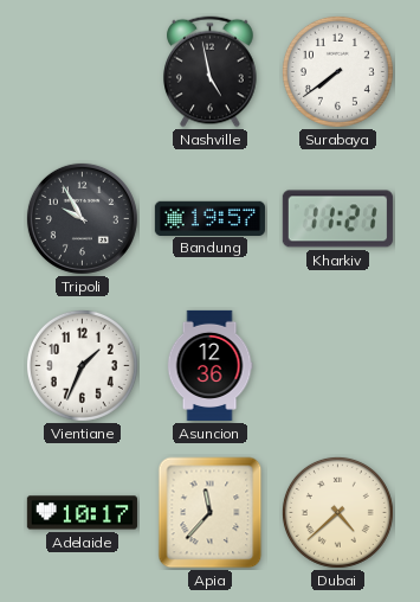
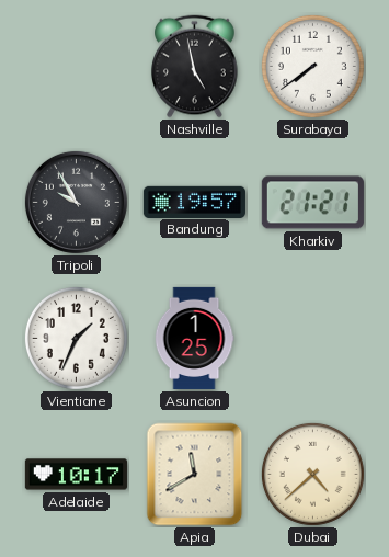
Kharkiv: 11:21 -> 21:21 (312, 203)
Asuncion: 12:36 -> 1:25 (194, 338)
Apia: 11:37 -> 11:40 (195, 475)
